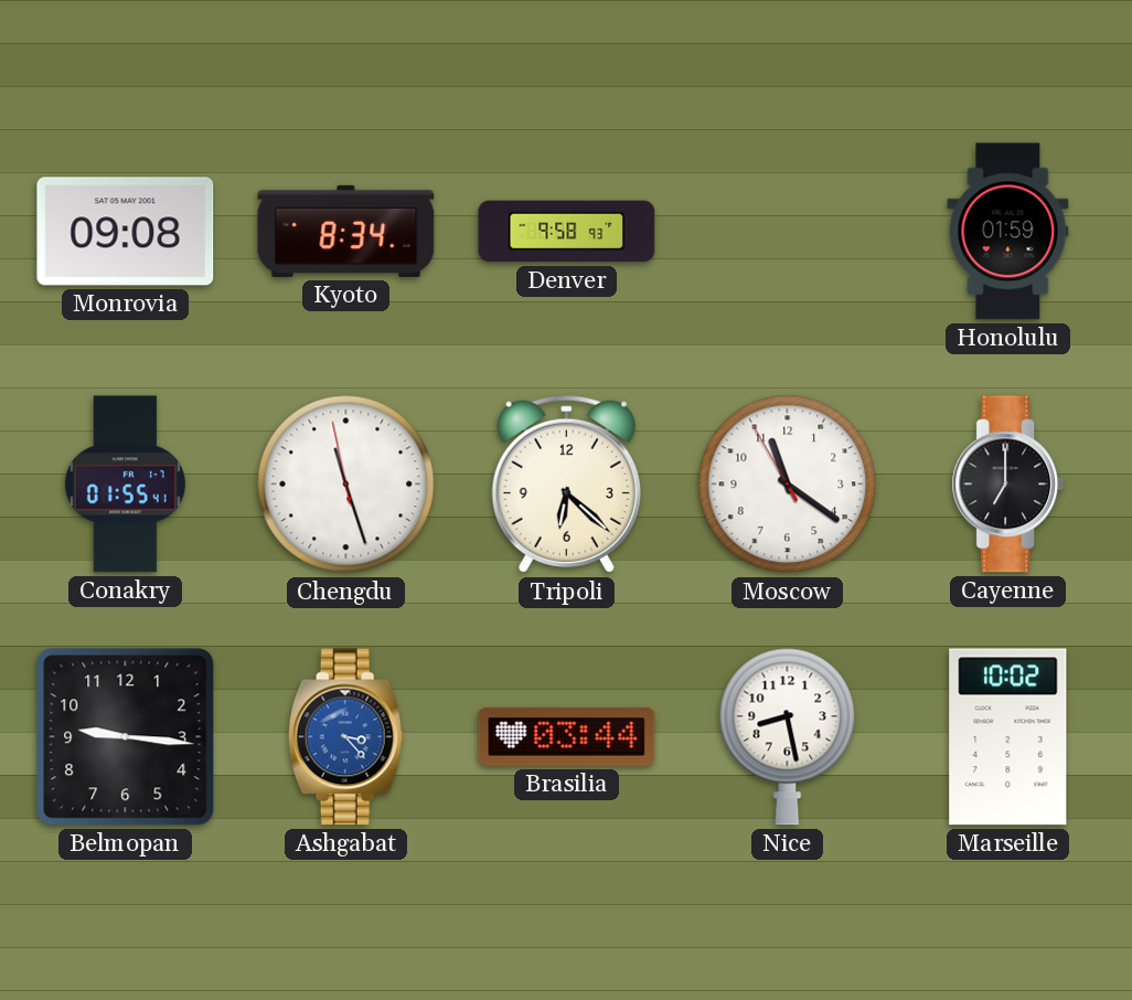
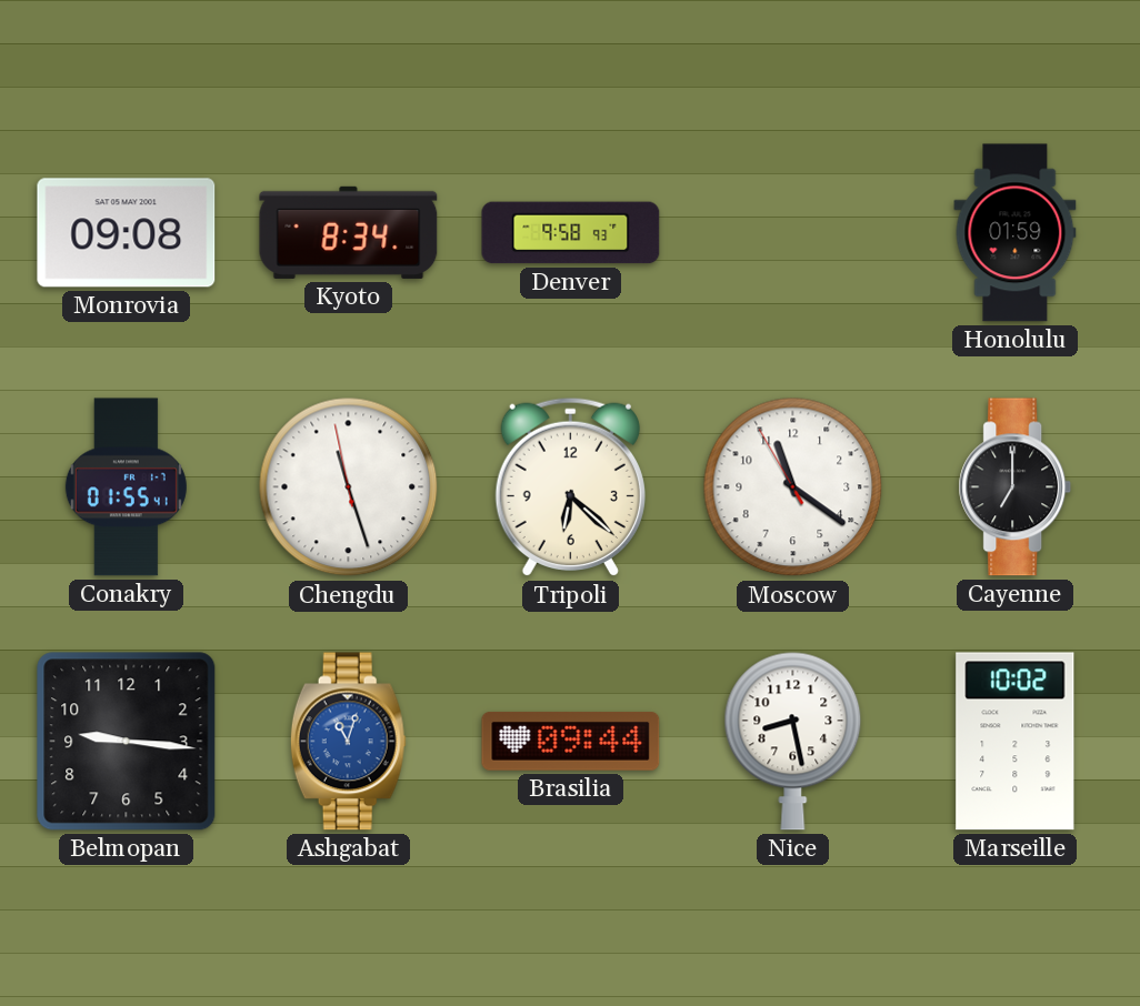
Ashgabat: 3:23 -> 11:03 (348, 742)
Brasilia: 03:44 -> 09:44 (571, 742)
